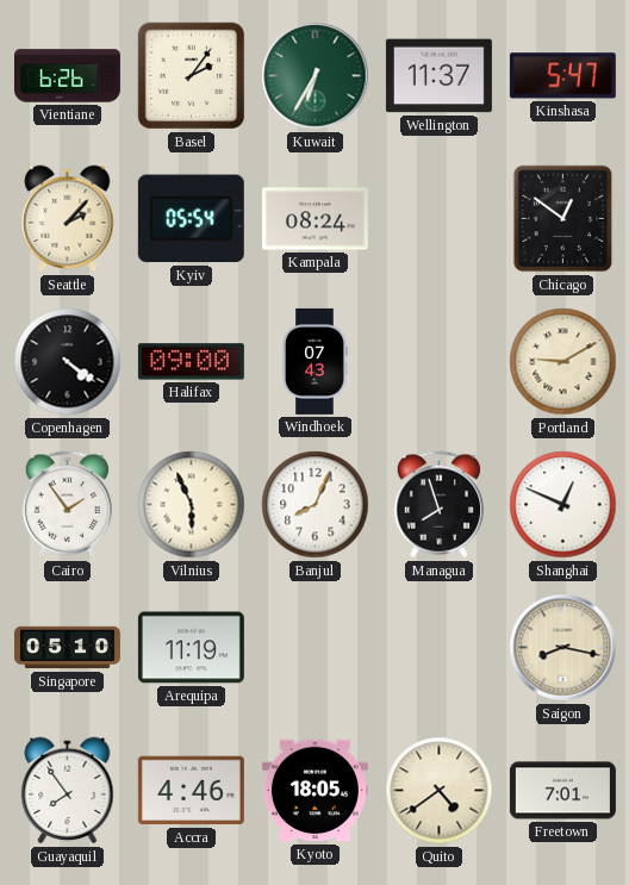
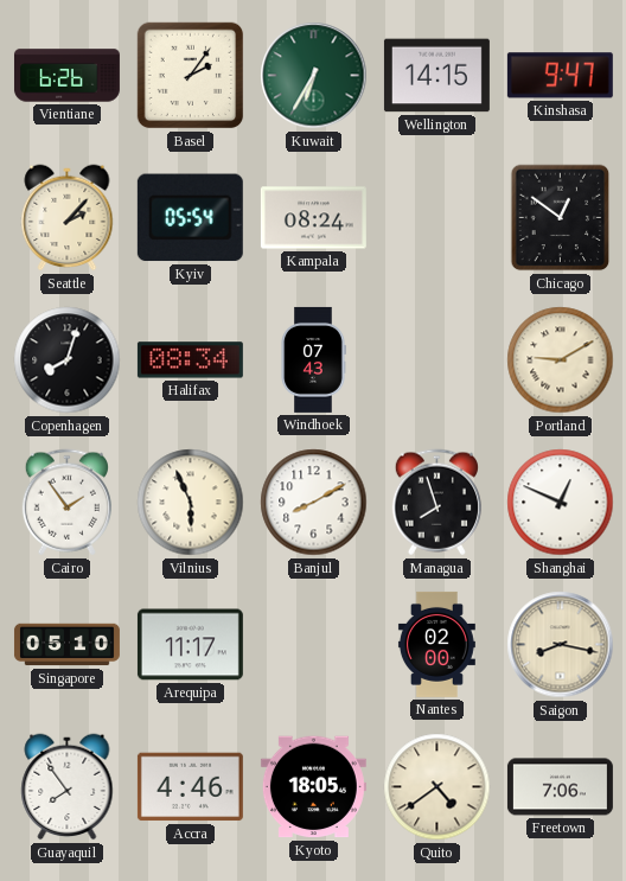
Wellington: 11:37 -> 14:15 (436, 76)
Kinshasa: 5:47 -> 9:47 (560, 76)
Copenhagen: 4:21 -> 8:03 (68, 360)
Halifax: 09:00 -> 08:34 (190, 360)
Banjul: 8:04 -> 8:10 (314, 503)
Arequipa: 11:19 -> 11:17 (190, 645)
Nantes: none -> 02:00 (436, 644)
Freetown: 7:01 -> 7:06 (560, 787)
